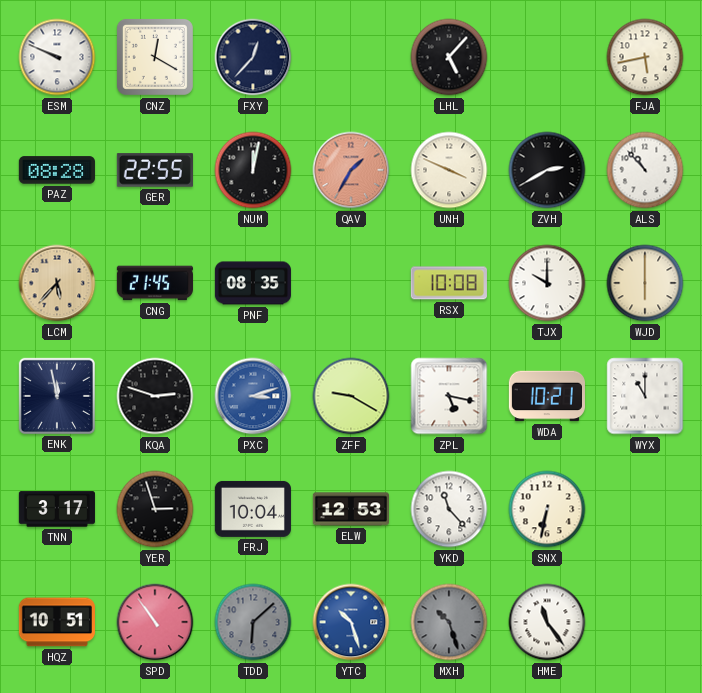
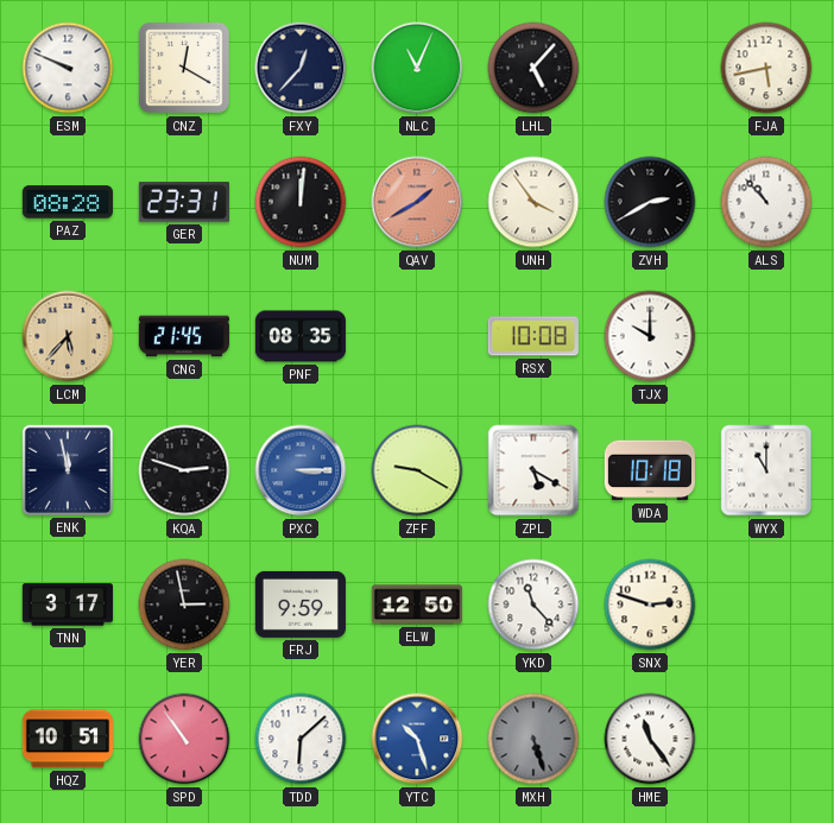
NLC: none -> 11:04 (417, 68)
GER: 22:55 -> 23:31 (184, 202)
NUM: 12:02 -> 12:01 (301, 202)
QAV: 1:35 -> 1:40 (417, 202)
UNH: 3:49 -> 3:54 (533, 202)
WJD: 6:00 -> none (645, 283)
PXC: 3:12 -> 3:15 (301, 470)
ZPL: 5:17 -> 5:20 (533, 470)
WDA: 10:21 -> 10:18 (650, 470)
YER: 2:57 -> 2:58 (184, 604)
FRJ: 10:04 -> 9:59 (301, 604)
ELW: 12:53 -> 12:50 (417, 604)
SNX: 6:32 -> 2:48 (650, 604)
TDD dial: grey -> white (301, 739)
MXH: 10:27 -> 5:27 (533, 739)
